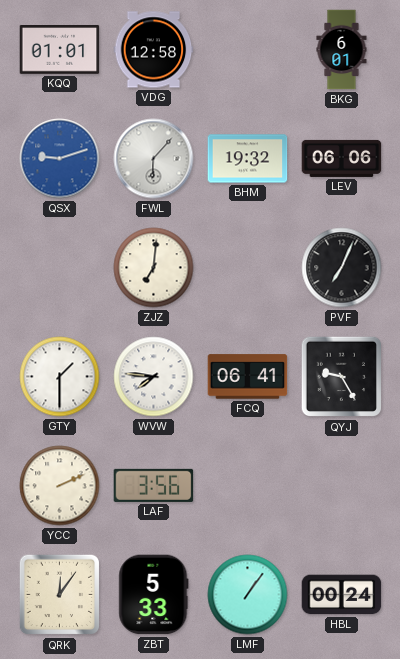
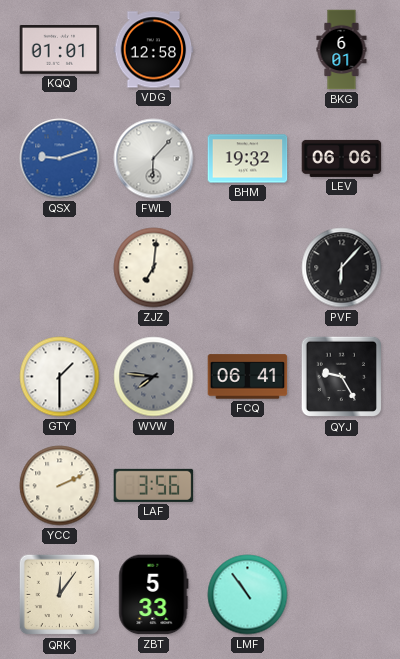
PVF: 7:04 -> 6:07 (342, 268)
WVW dial: white -> grey (154, 377)
LMF: 1:06 -> 10:54 (248, 595)
HBL: 00:24 -> none (342, 595)
